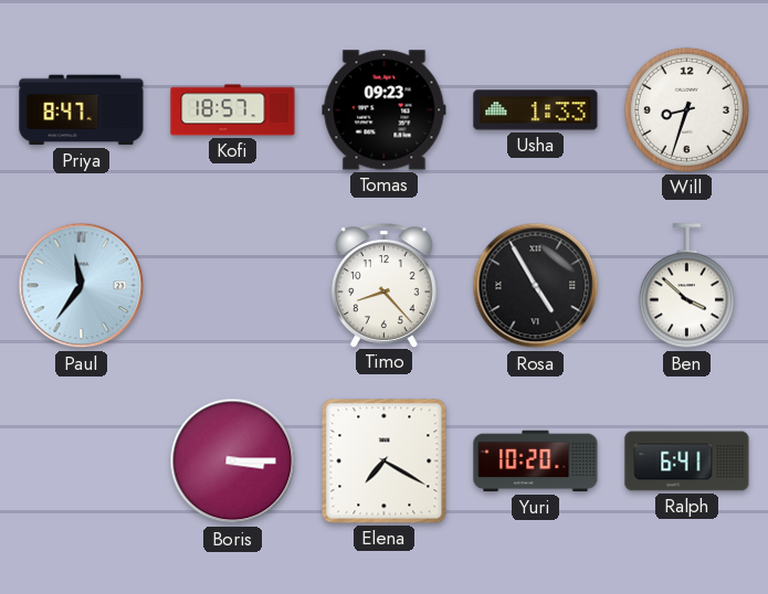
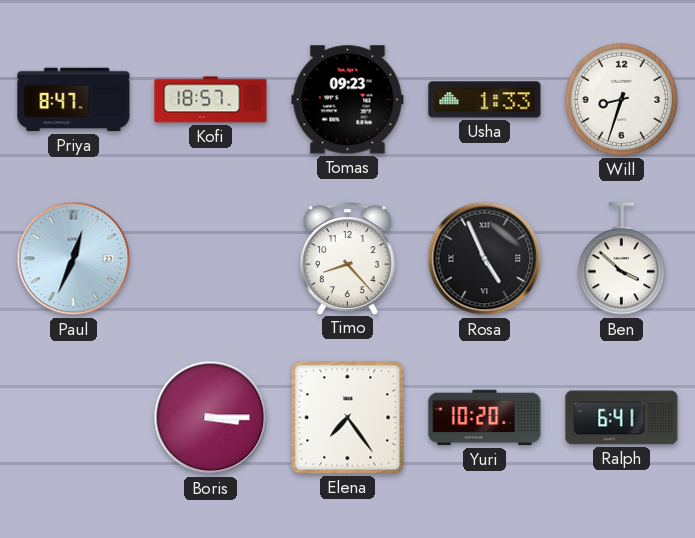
Paul: 11:36 -> 12:34 (74, 259)
Rosa: 4:55 -> 4:56 (485, 259)
Elena: 7:20 -> 7:24 (348, 418)
